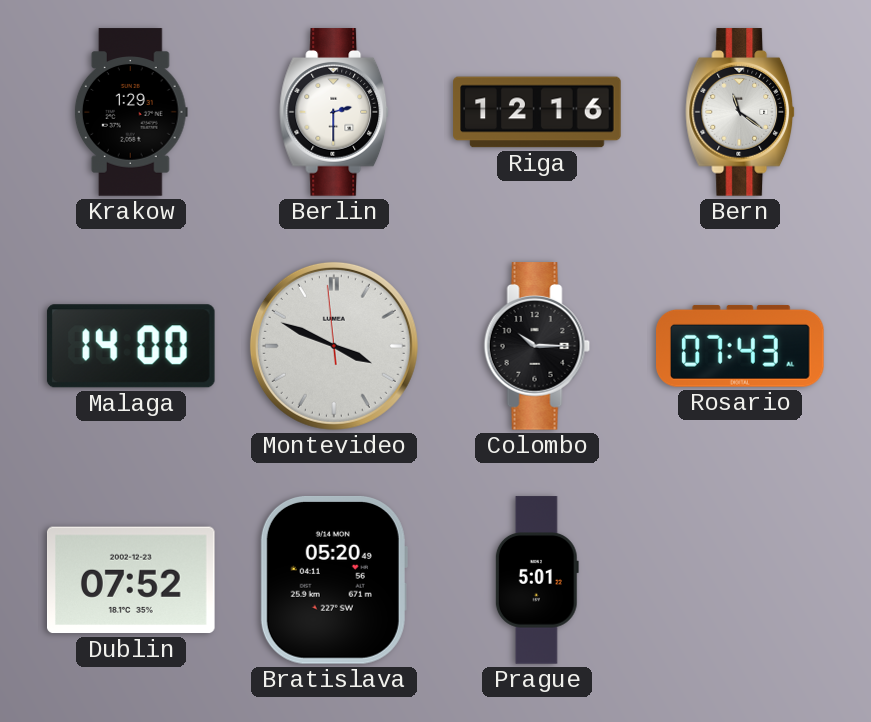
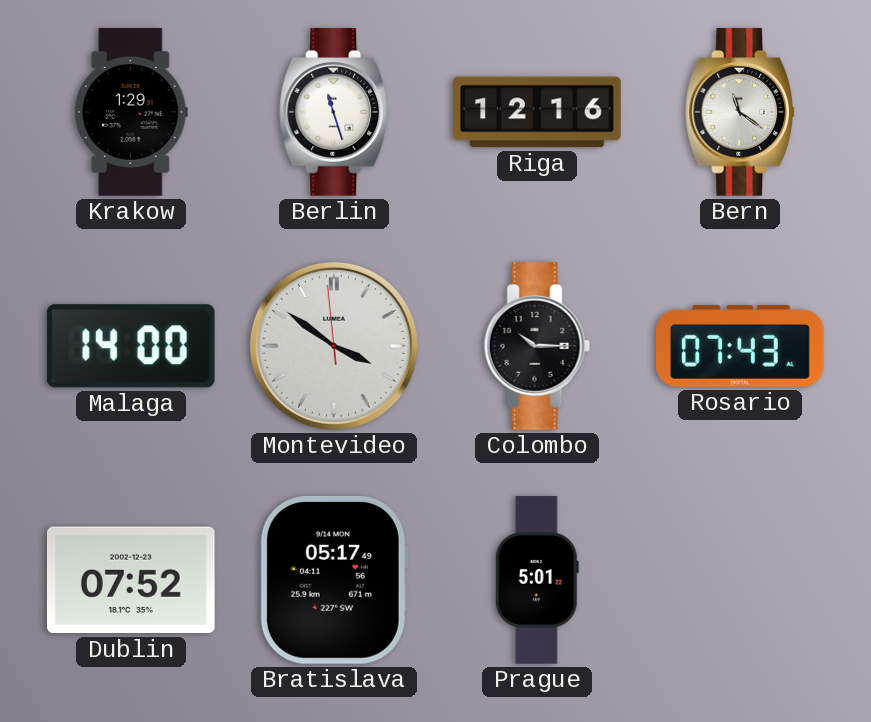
Berlin: 2:30 -> 11:27 (335, 112)
Montevideo: 3:48 -> 3:50 (334, 346)
Bratislava: 05:20 -> 05:17 (334, 580)
